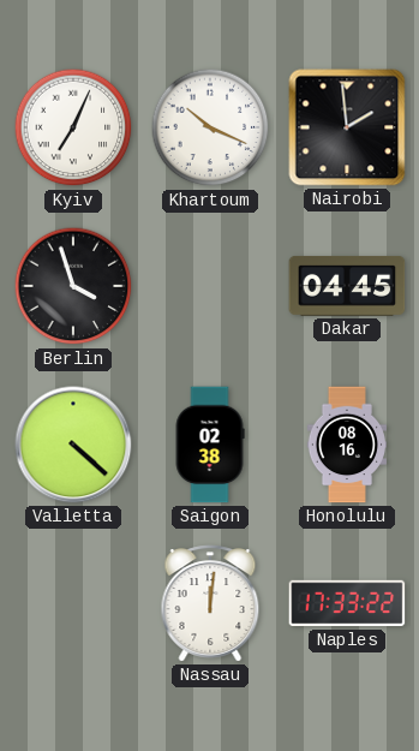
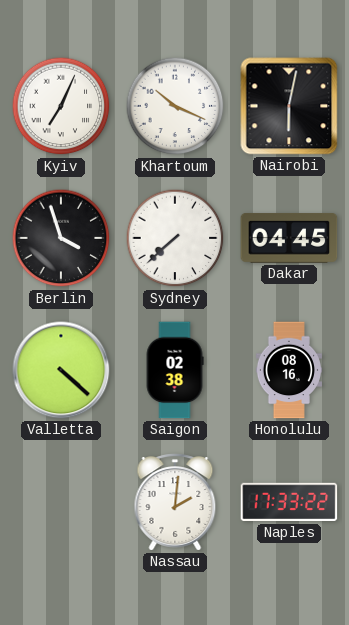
Nairobi: 1:59 -> 6:02 (289, 106)
Sydney: none -> 7:38 (175, 238)
Nassau: 12:01 -> 2:01 (175, 502)
